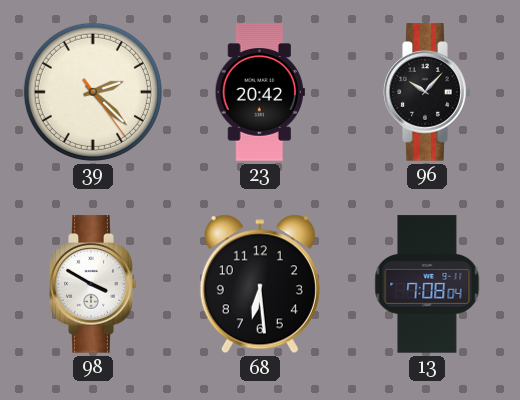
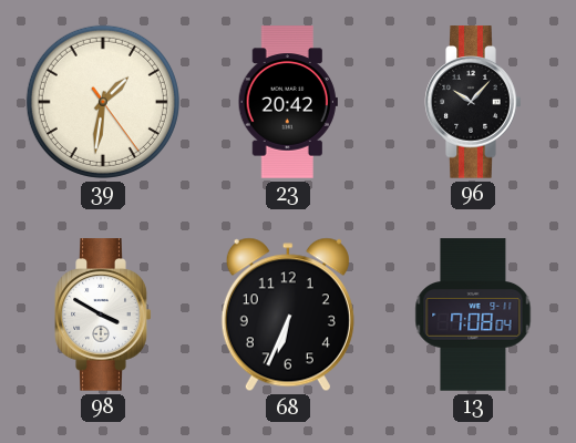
39: 2:22 -> 1:31 (103, 102)
68: 6:29 -> 6:34 (288, 315)
